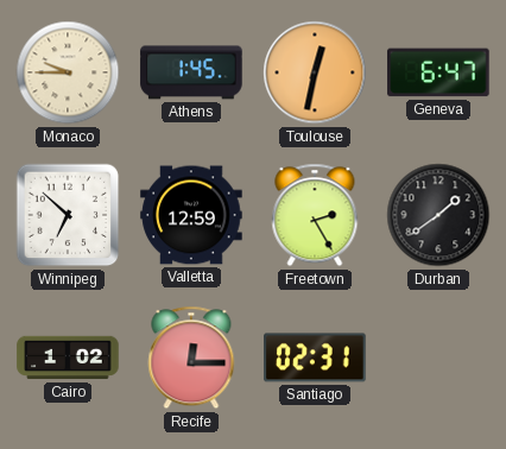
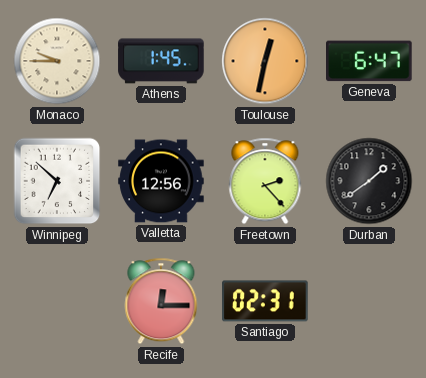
Valletta: 12:59 -> 12:56 (161, 181)
Freetown: 2:25 -> 2:23 (265, 181)
Cairo: 1:02 -> none (68, 358)
